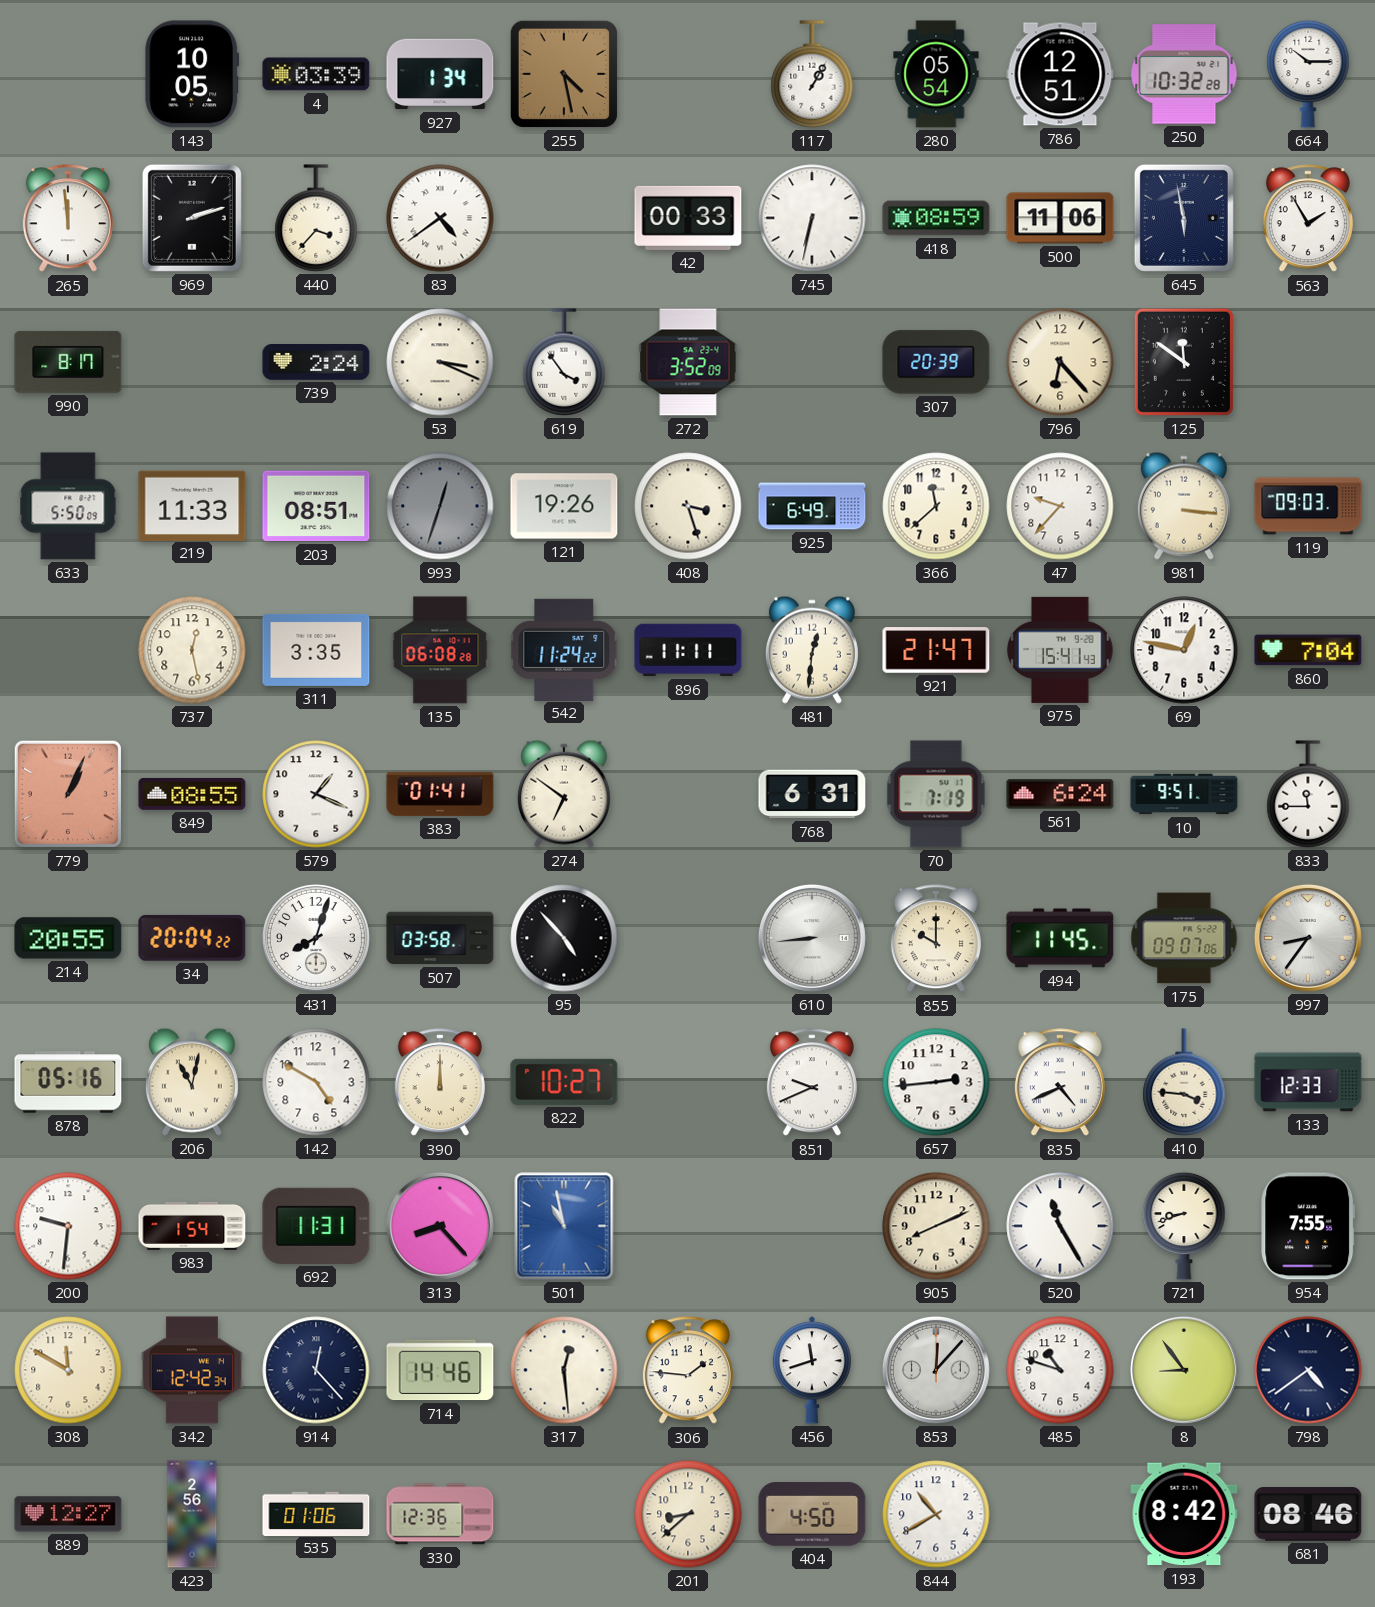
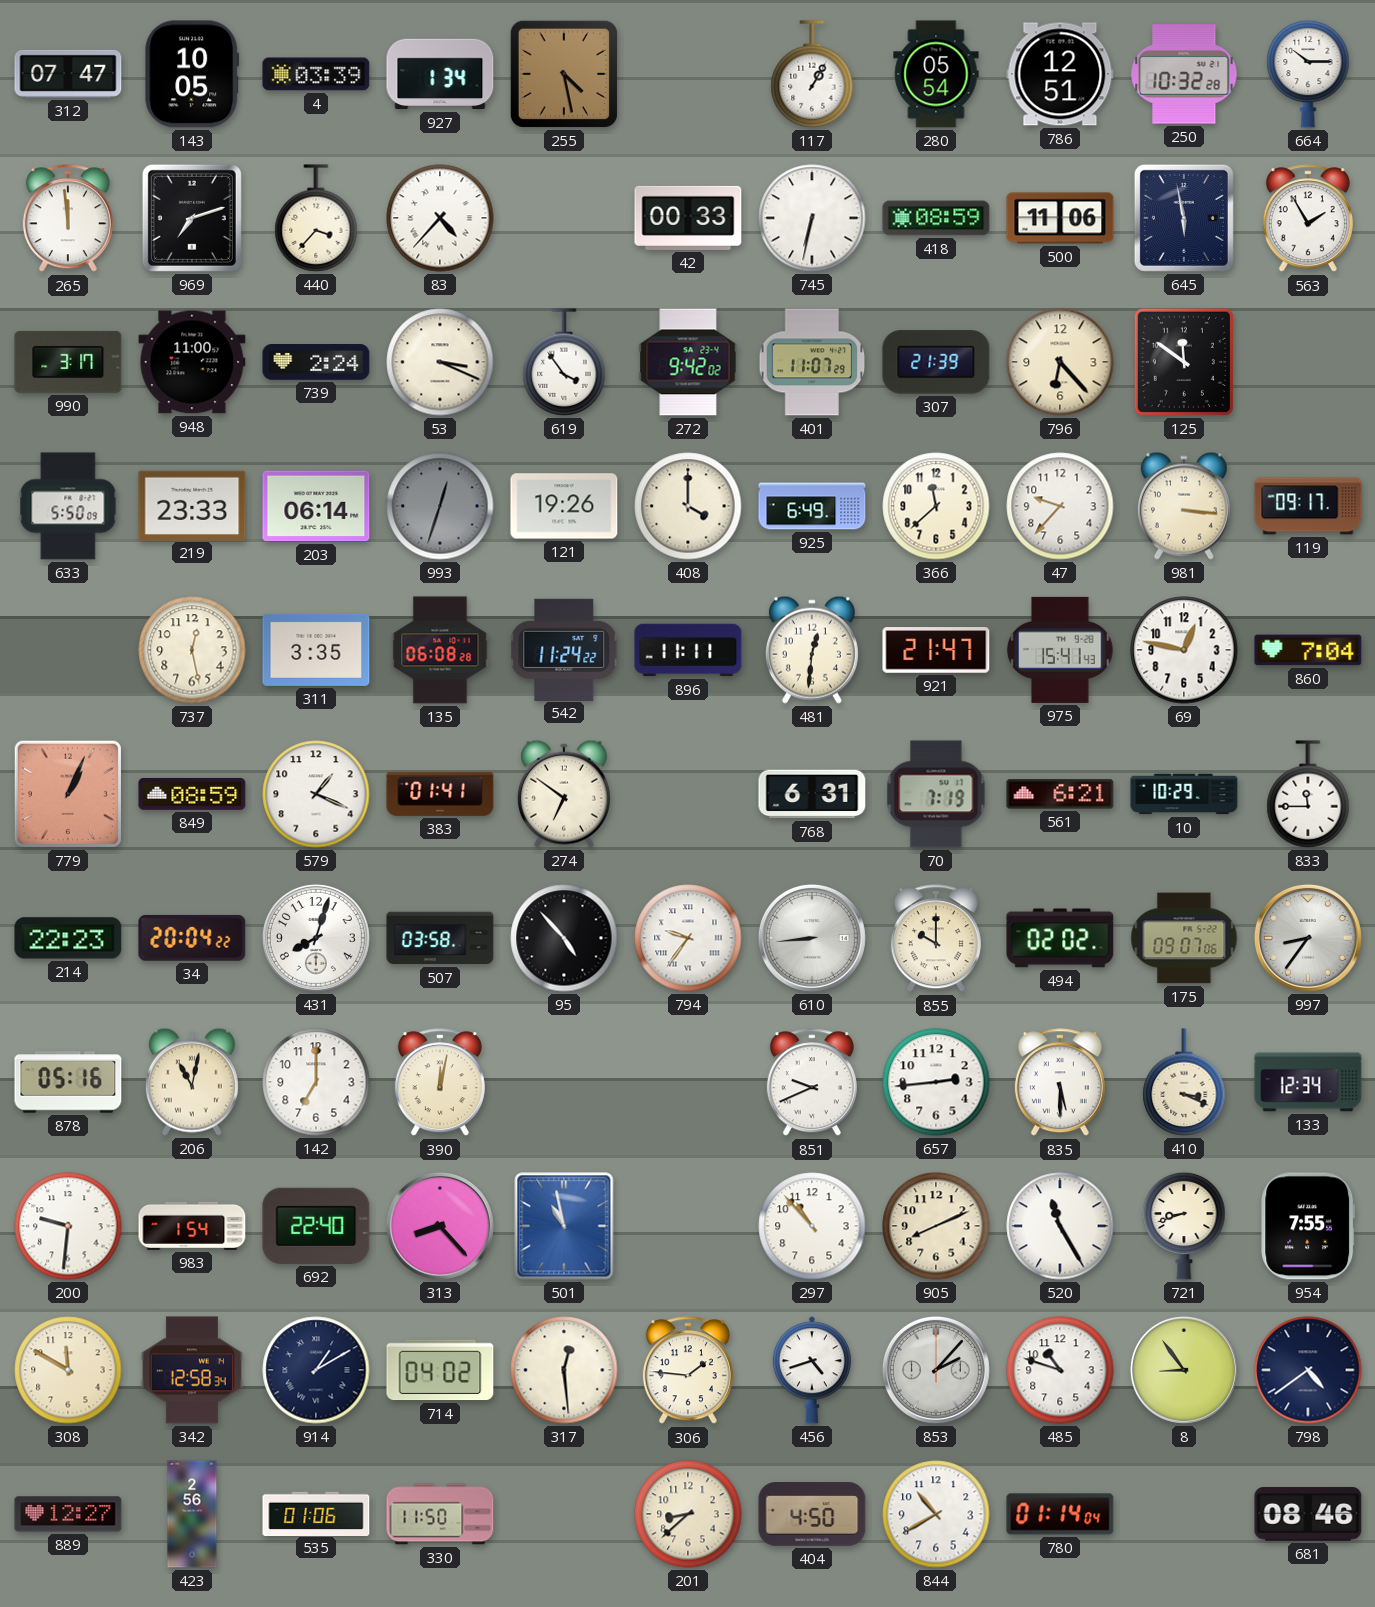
312: none -> 07:47 (68, 74)
969: 2:12 -> 7:12 (192, 218)
83: 4:39 -> 4:37 (440, 218)
990: 8:17 -> 3:17 (68, 362)
948: none -> 11:00 (192, 362)
272: 3:52 -> 9:42 (688, 362)
401: none -> 11:07 (812, 362)
307: 20:39 -> 21:39 (936, 362)
219: 11:33 -> 23:33 (192, 505)
203: 08:51 -> 06:14 (316, 506)
408: 3:27 -> 4:00 (688, 506)
119: 09:03 -> 09:17 (1308, 506)
849: 08:55 -> 08:59 (192, 794)
561: 6:24 -> 6:21 (1060, 794)
10: 9:51 -> 10:29 (1184, 794)
214: 20:55 -> 22:23 (68, 938)
794: none -> 9:36 (688, 938)
494: 11:45 -> 02:02 (1060, 938)
142: 4:50 -> 7:00 (316, 1082)
390: 12:00 -> 12:02 (440, 1083)
822: 10:27 -> none (564, 1082)
835: 4:41 -> 5:30 (1060, 1083)
410: 3:46 -> 3:19 (1184, 1082)
133: 12:33 -> 12:34 (1308, 1082)
692: 11:31 -> 22:40 (316, 1226)
297: none -> 10:53 (812, 1226)
342: 12:42 -> 12:58 (192, 1370)
914: 12:23 -> 1:10 (316, 1370)
714: 14:46 -> 04:02 (440, 1370)
456: 11:42 -> 4:42 (812, 1370)
853: 12:07 -> 2:07 (936, 1370)
330: 12:36 -> 11:50 (440, 1514)
780: none -> 01:14 (1060, 1514)
193: 8:42 -> none (1184, 1514)
